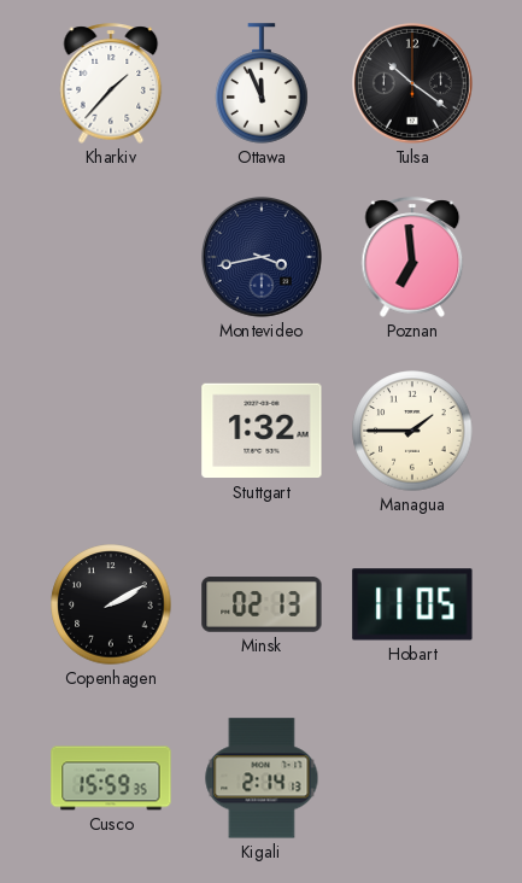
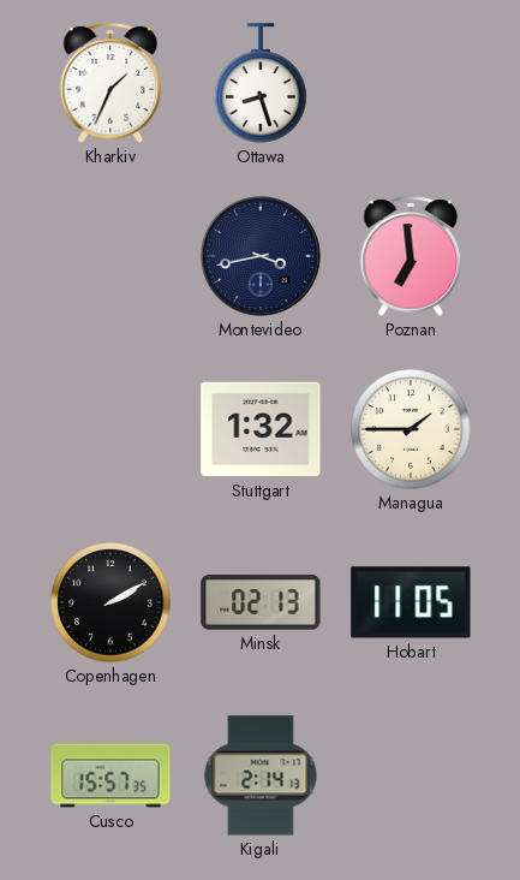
Kharkiv: 1:37 -> 1:34 (110, 83)
Ottawa: 11:56 -> 8:27 (261, 83)
Tulsa: 10:21 -> none (414, 84)
Cusco: 15:59 -> 15:57 (110, 775)
